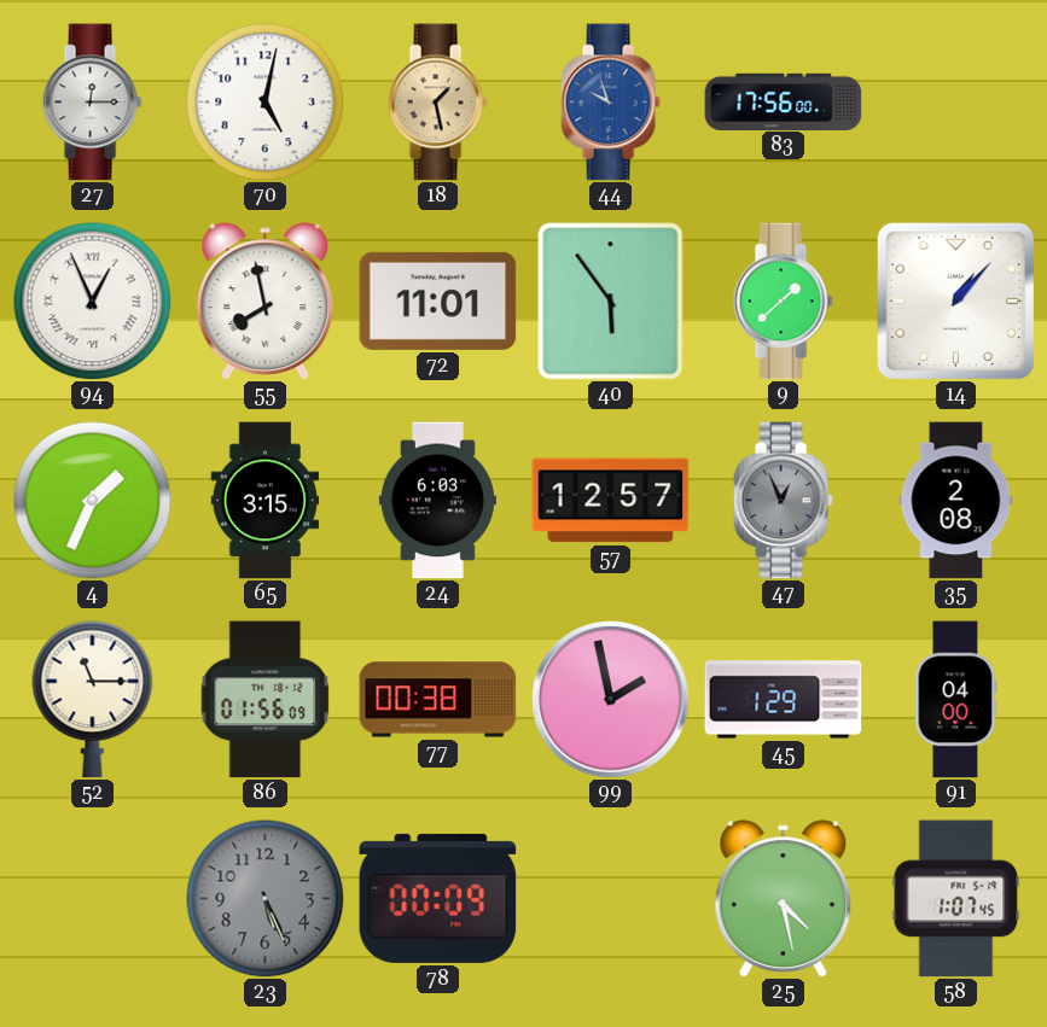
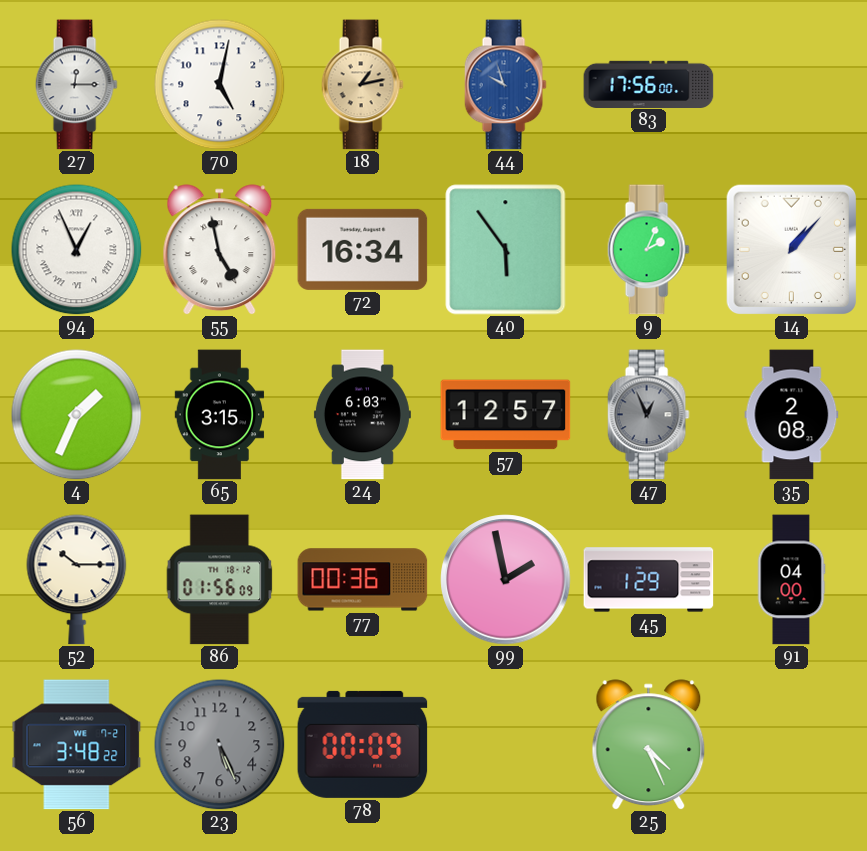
18: 1:28 -> 1:13 (362, 85)
55: 7:58 -> 4:58 (220, 250)
72: 11:01 -> 16:34 (363, 249)
9: 1:38 -> 2:04 (648, 250)
52: 11:15 -> 10:15 (77, 580)
77: 00:38 -> 00:36 (363, 580)
56: none -> 3:48 (77, 745)
25: 4:28 -> 4:26 (649, 745)
58: 1:07 -> none (956, 899)
